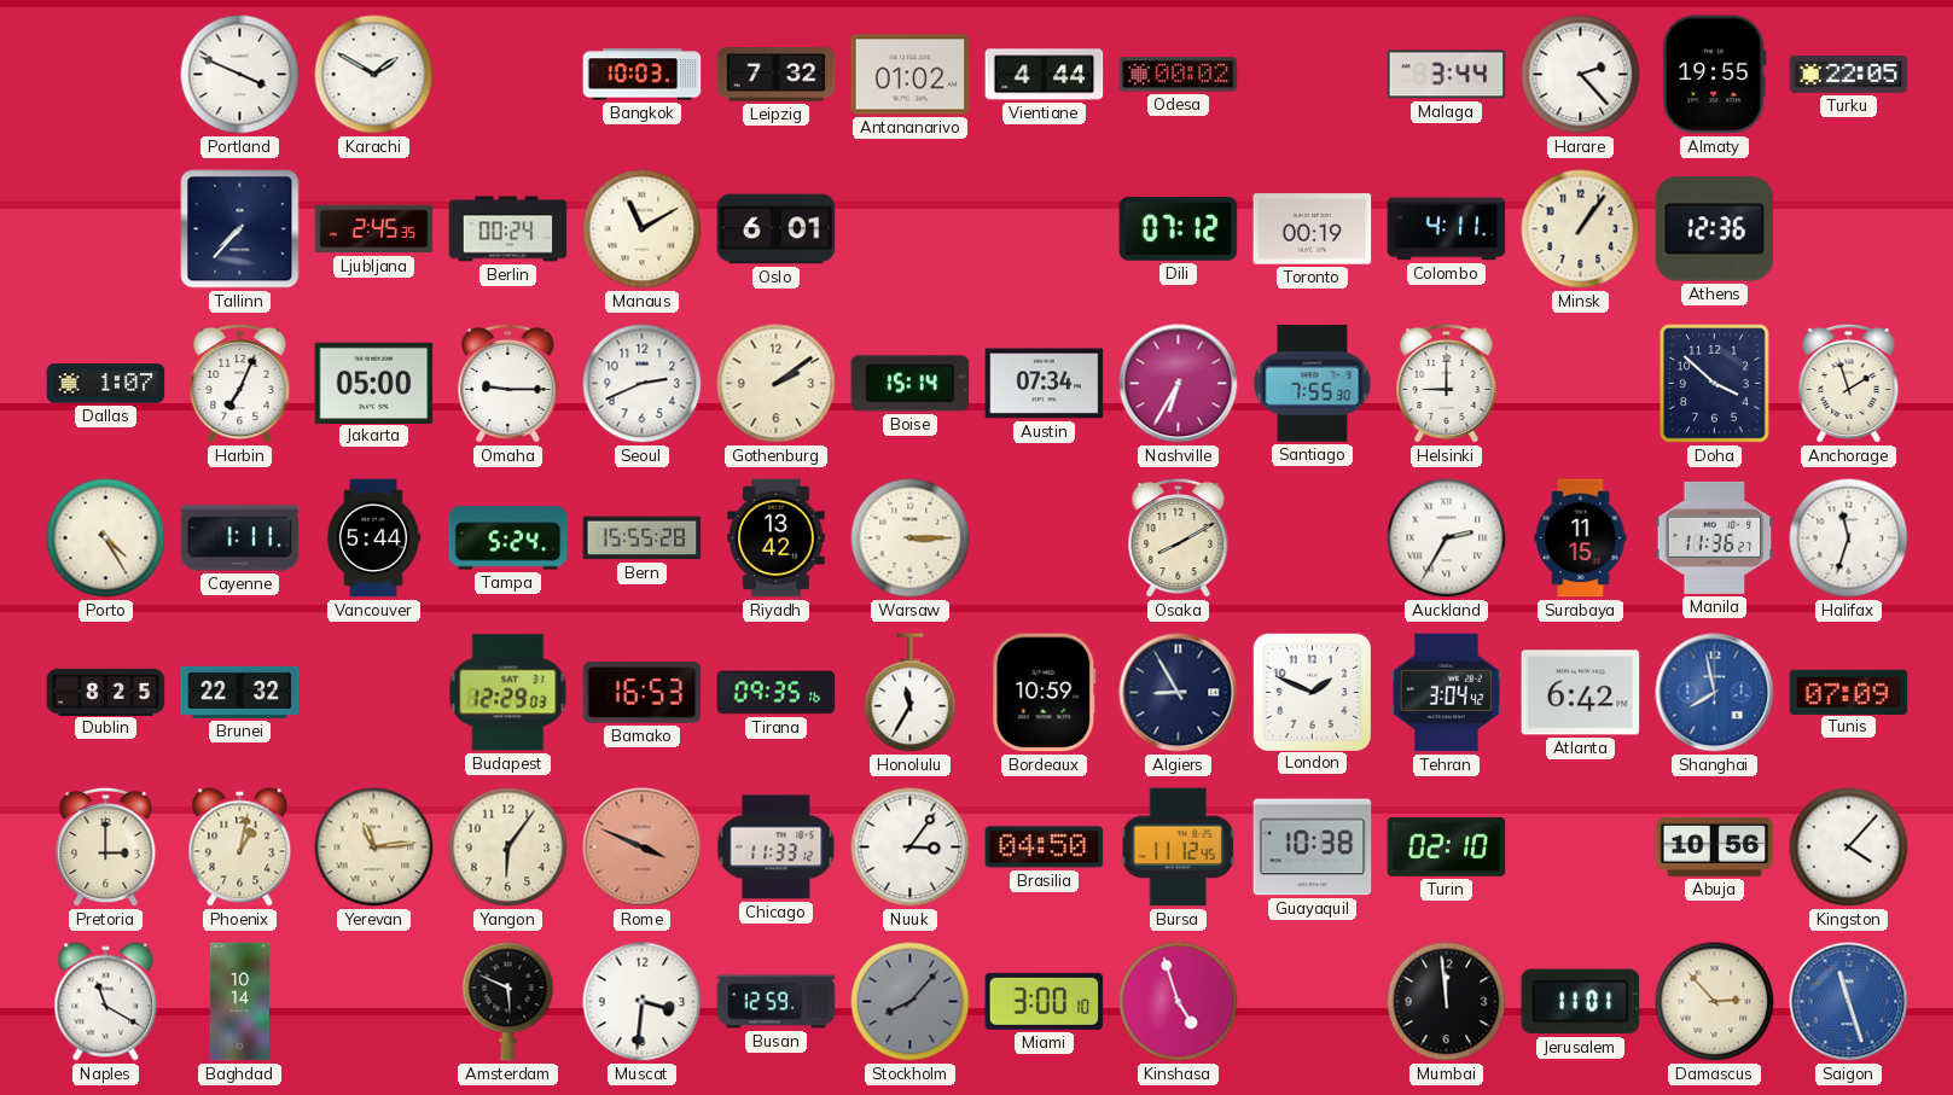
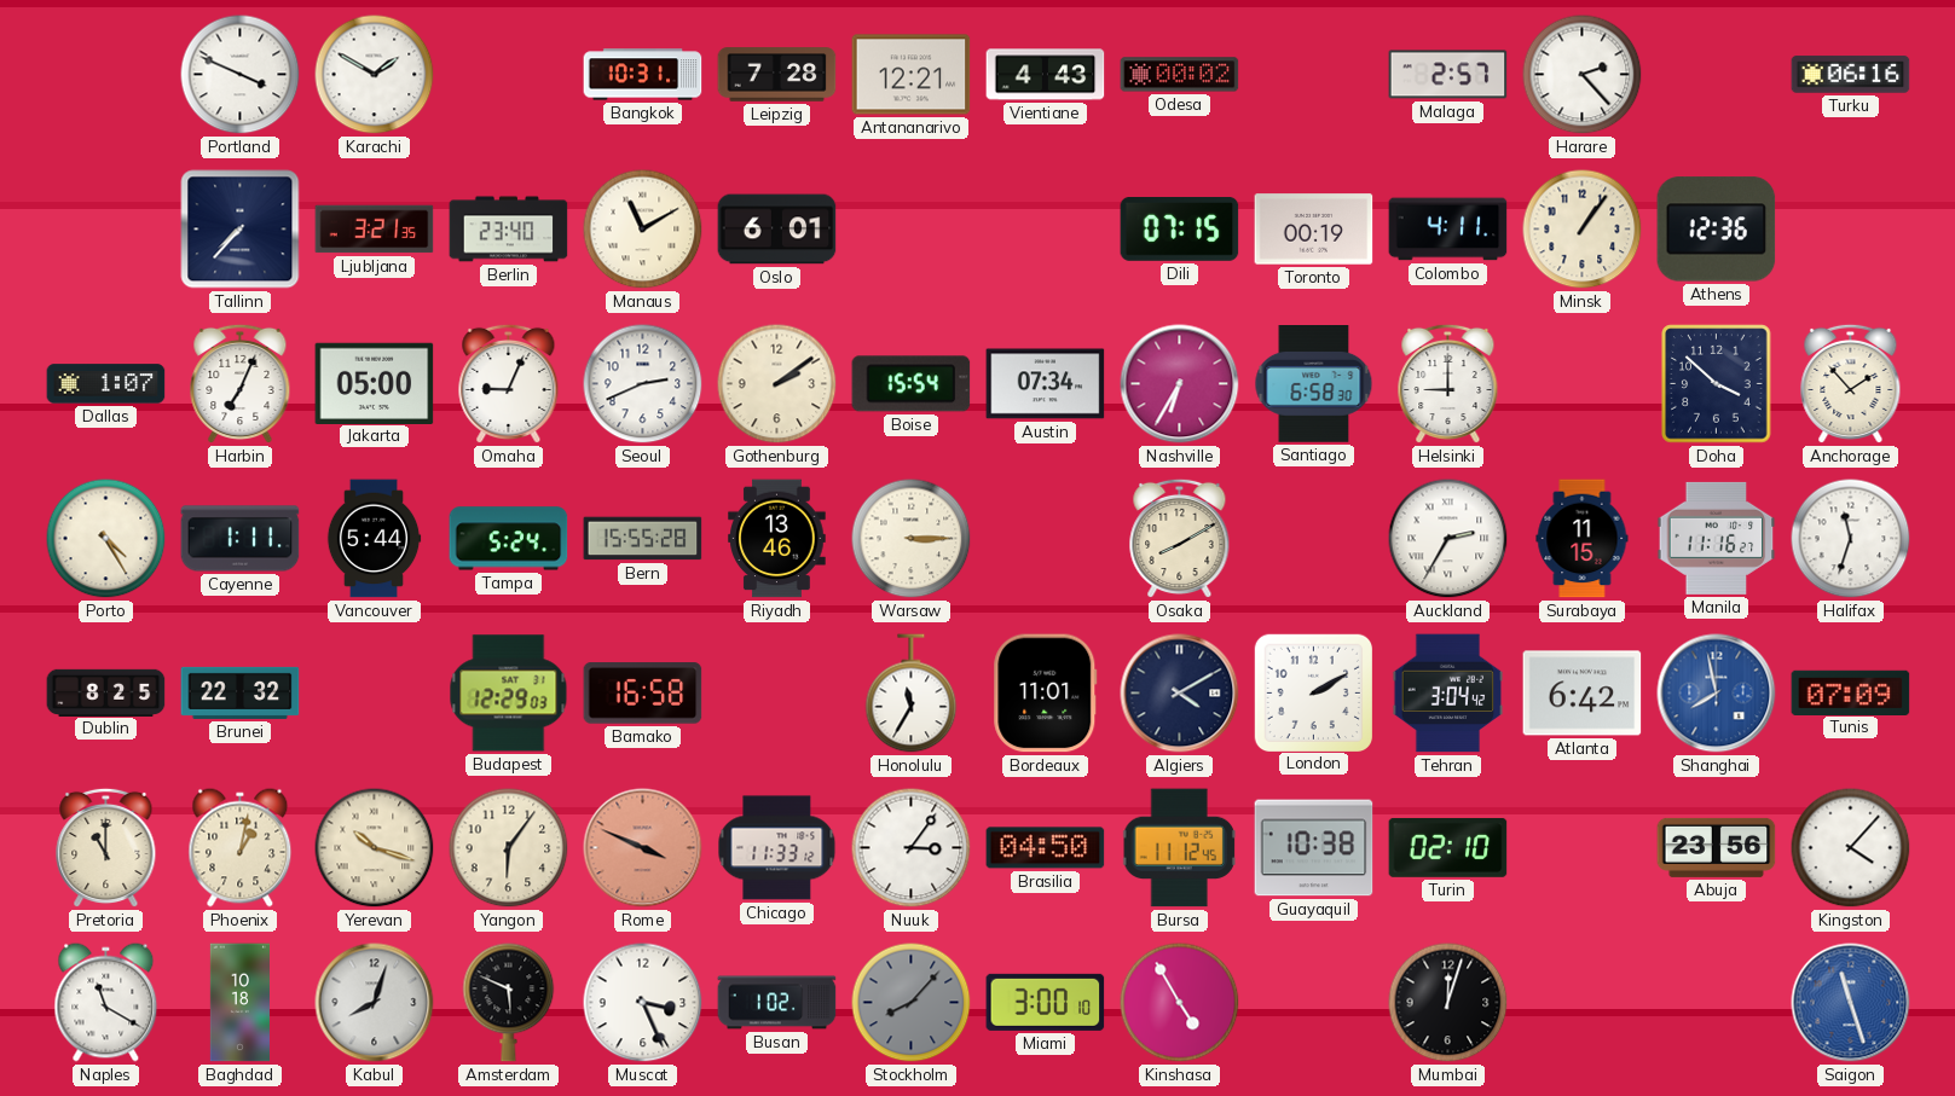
Bangkok: 10:03 -> 10:31 (643, 75)
Leipzig: 7:32 -> 7:28 (777, 75)
Antananarivo: 01:02 -> 12:21 (912, 75)
Vientiane: 4:44 -> 4:43 (1046, 75)
Malaga: 3:44 -> 2:57 (1448, 75)
Almaty: 19:55 -> none (1714, 75)
Turku: 22:05 -> 06:16 (1851, 75)
Ljubljana: 2:45 -> 3:21 (375, 230)
Berlin: 00:24 -> 23:40 (509, 230)
Dili: 07:12 -> 07:15 (1180, 230)
Omaha: 9:15 -> 9:04 (509, 384)
Boise: 15:14 -> 15:54 (912, 384)
Santiago: 7:55 -> 6:58 (1314, 384)
Anchorage: 1:57 -> 1:53 (1851, 384)
Riyadh: 13:42 -> 13:46 (777, 539)
Manila: 11:36 -> 11:16 (1717, 538)
Bamako: 16:53 -> 16:58 (643, 694)
Tirana: 09:35 -> none (777, 693)
Bordeaux: 10:59 -> 11:01 (1046, 694)
Algiers: 8:55 -> 4:10 (1180, 694)
London: 1:49 -> 2:10 (1313, 692)
Pretoria: 3:00 -> 11:00 (106, 848)
Yerevan: 11:14 -> 10:18 (375, 848)
Abuja: 10:56 -> 23:56 (1717, 847)
Baghdad: 10:14 -> 10:18 (239, 1003)
Kabul: none -> 8:03 (375, 1003)
Muscat: 3:31 -> 3:26 (643, 1003)
Busan: 12:59 -> 1:02 (777, 1003)
Kinshasa: 4:57 -> 4:55 (1180, 1003)
Mumbai: 11:59 -> 12:03 (1448, 1003)
Jerusalem: 11:01 -> none (1581, 1002)
Damascus: 2:53 -> none (1715, 1002)
